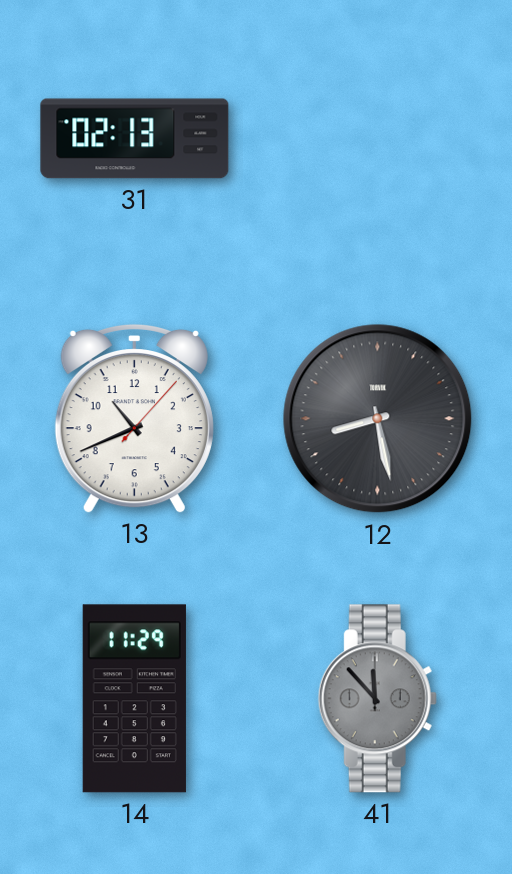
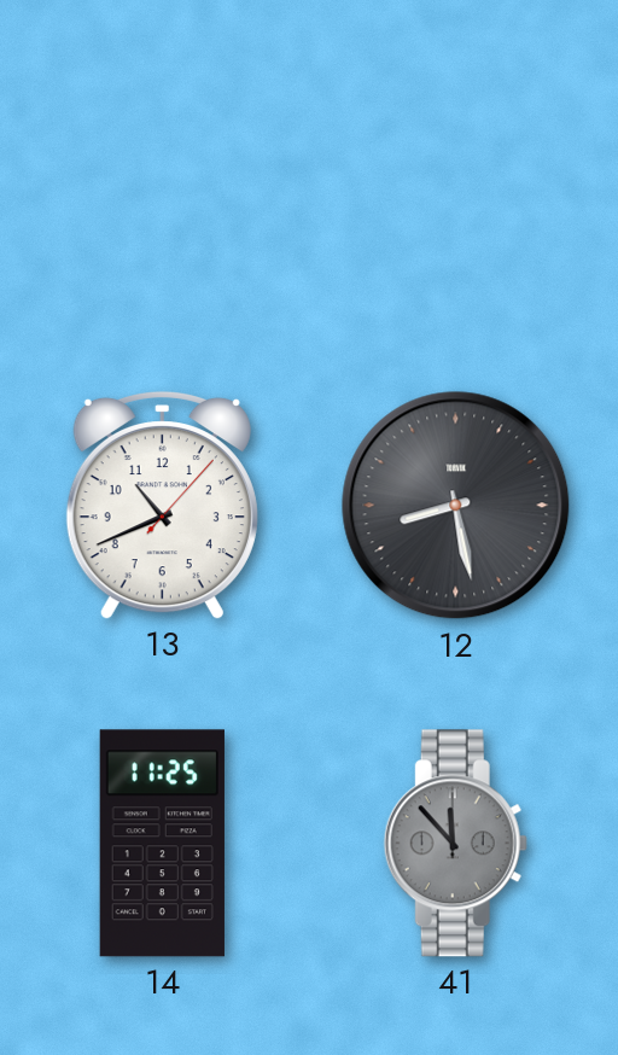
31: 02:13 -> none (135, 139)
14: 11:29 -> 11:25 (162, 844)
